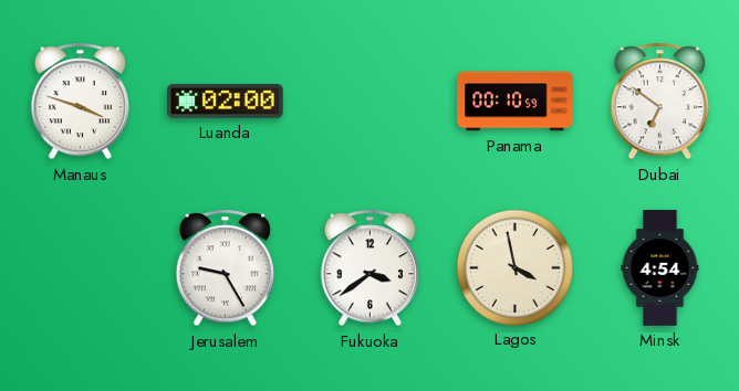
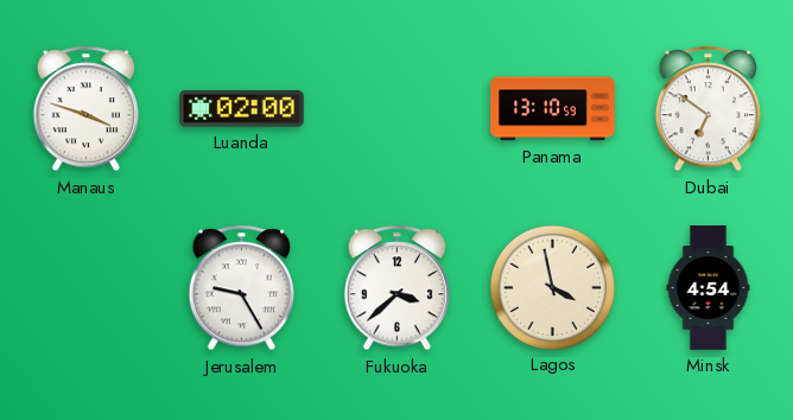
Panama: 00:10 -> 13:10 (553, 109)
Fukuoka: 3:39 -> 3:38 (396, 288)
